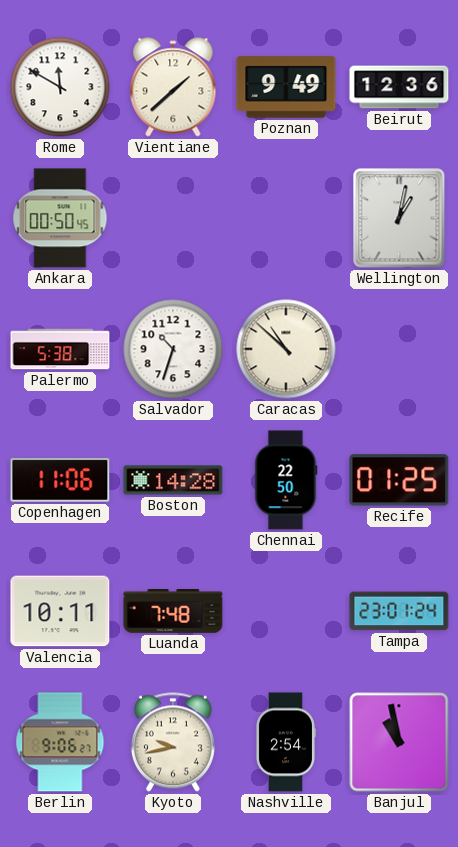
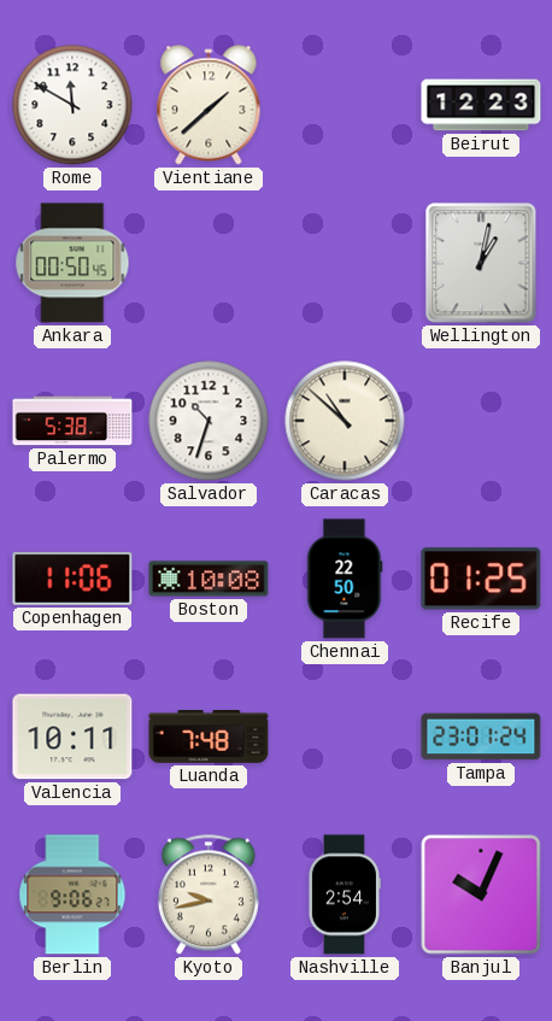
Poznan: 9:49 -> none (286, 87)
Beirut: 12:36 -> 12:23 (481, 105)
Boston: 14:28 -> 10:08 (209, 579)
Banjul: 10:58 -> 10:04 (481, 894)
